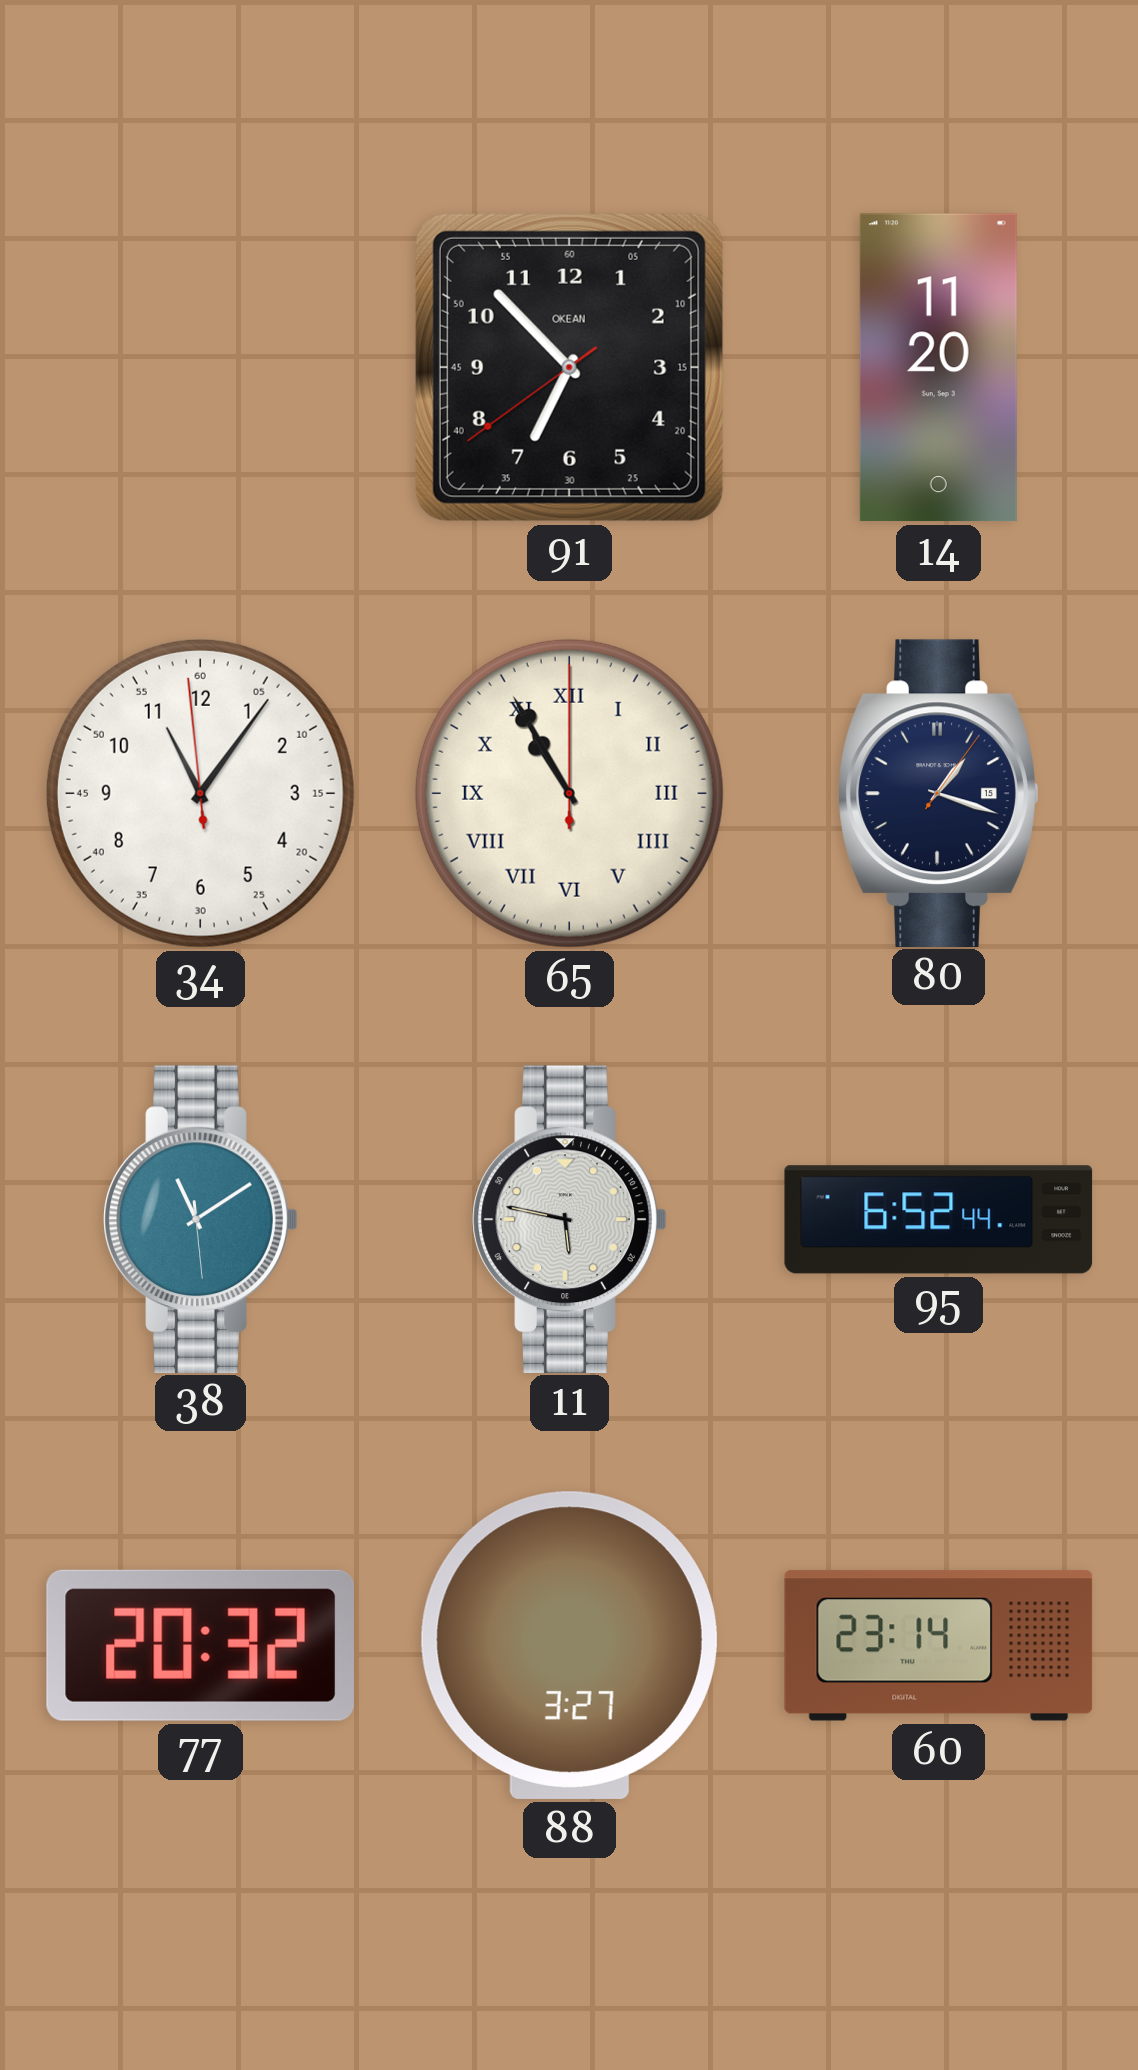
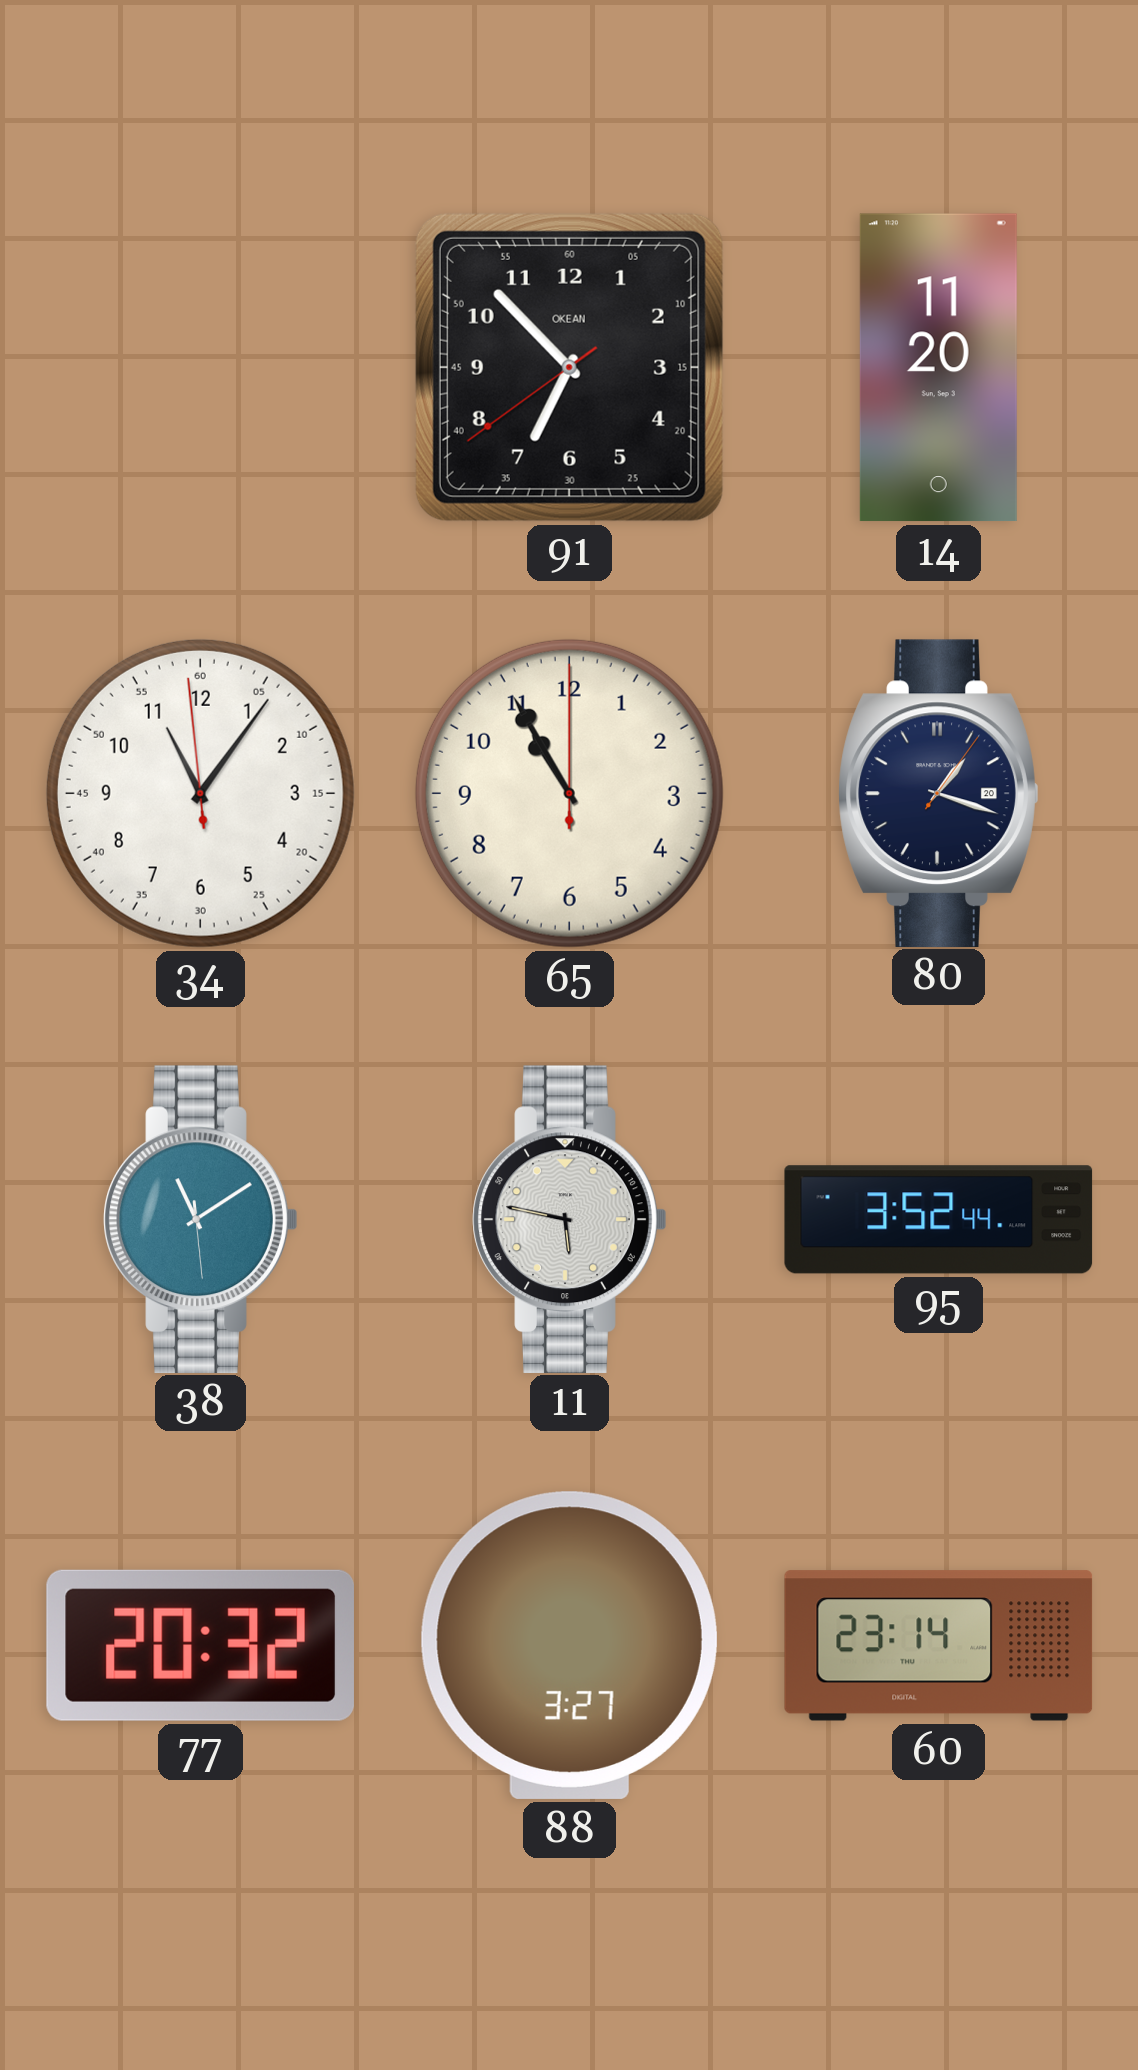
65 numerals: Roman -> Arabic (569, 793)
80 date: 15 -> 20 (939, 793)
95: 6:52 -> 3:52 (939, 1220)
